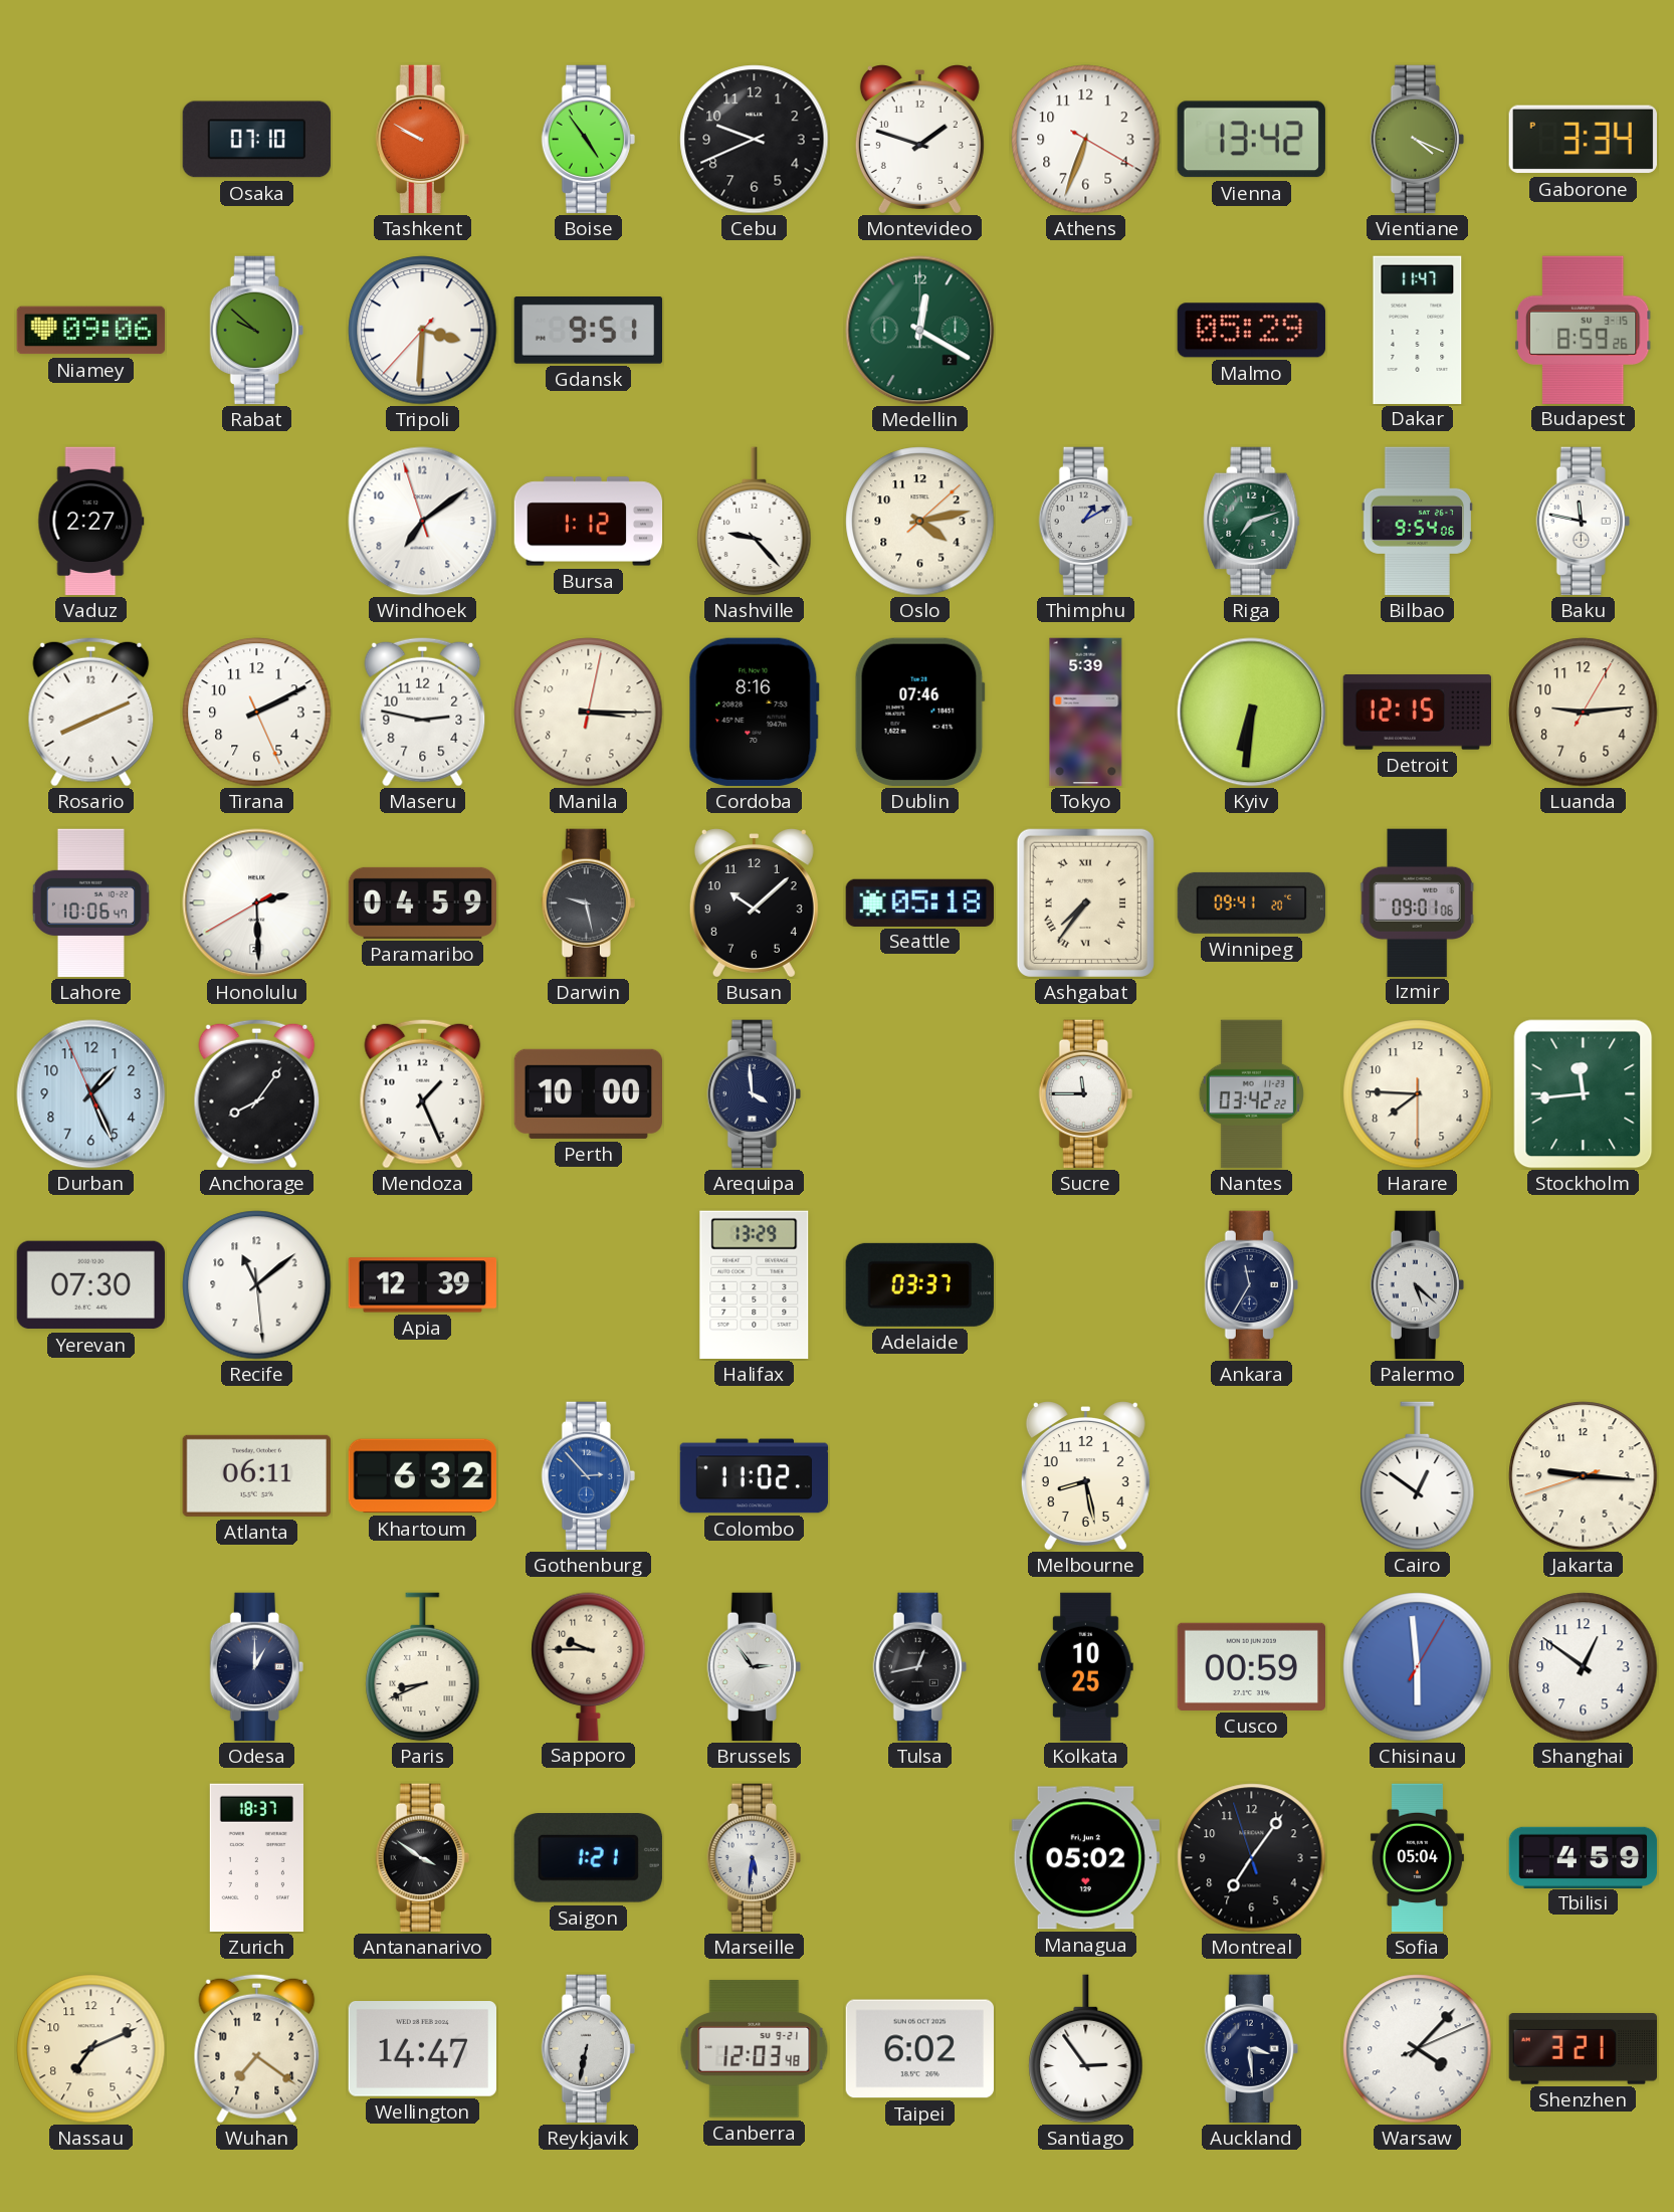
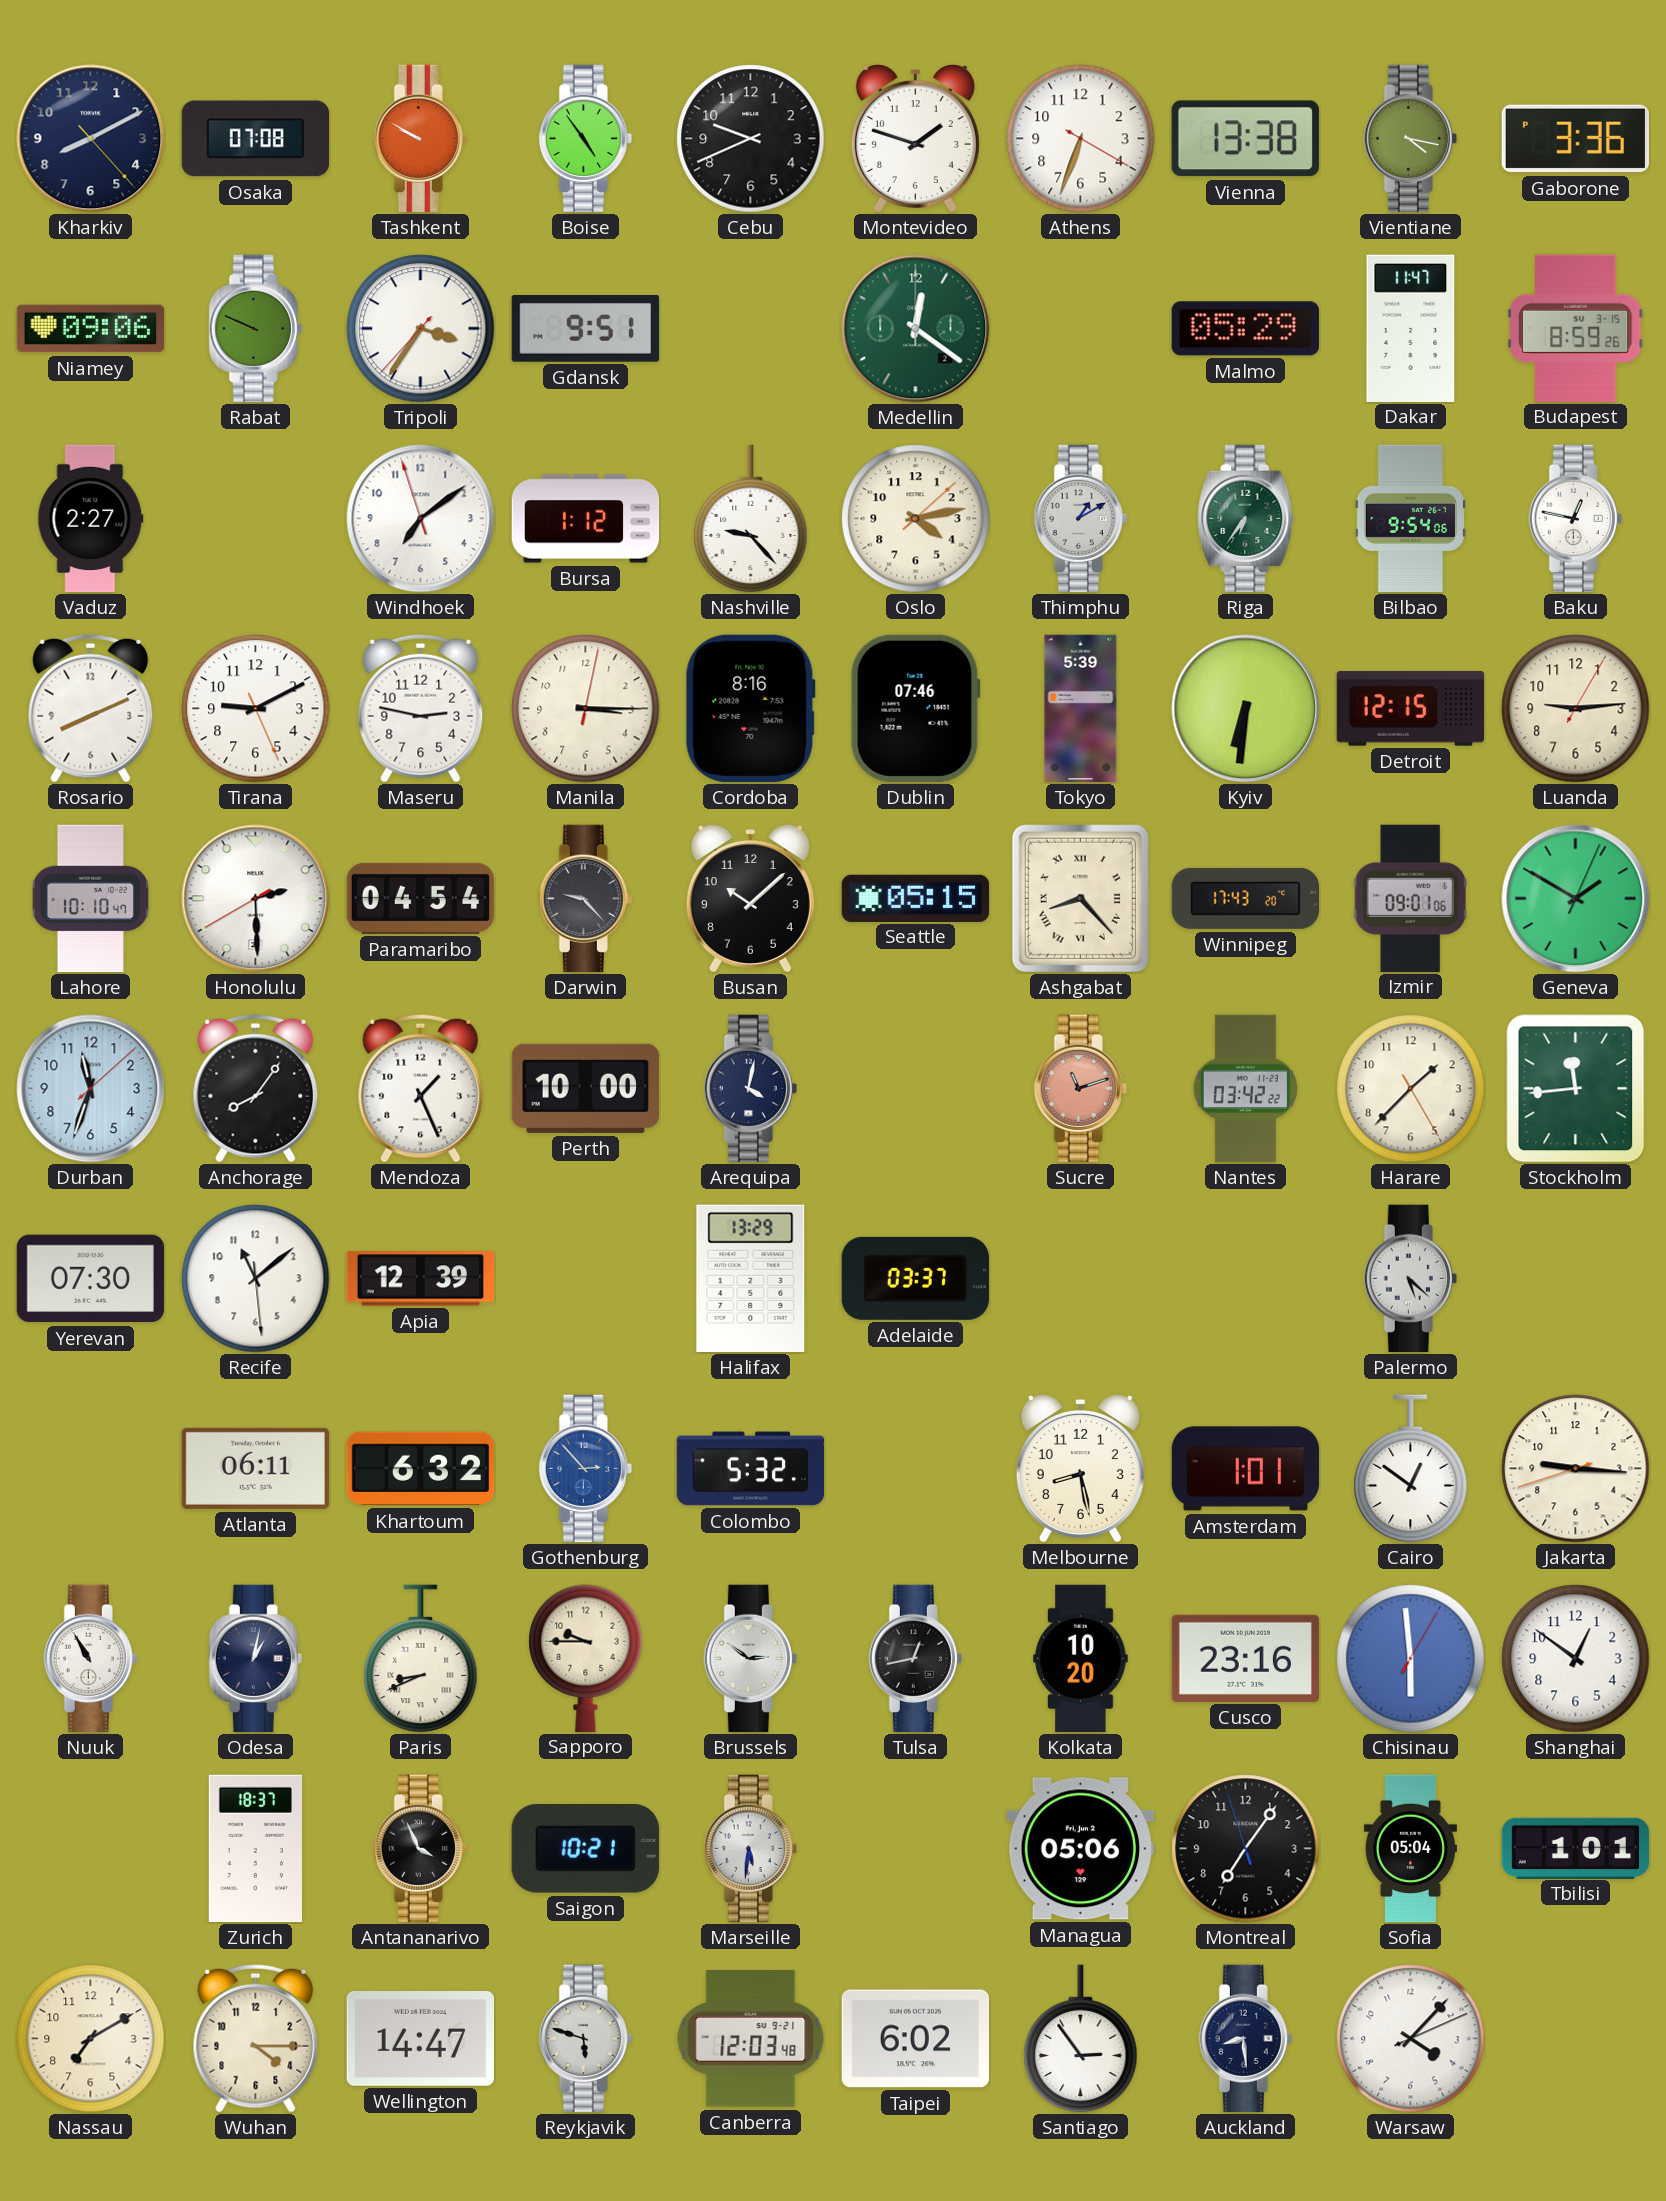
Kharkiv: none -> 8:10 (91, 139)
Osaka: 07:10 -> 07:08 (255, 139)
Vienna: 13:42 -> 13:38 (1245, 139)
Vientiane: 4:19 -> 4:17 (1410, 139)
Gaborone: 3:34 -> 3:36 (1575, 139)
Rabat: 9:52 -> 9:49 (255, 329)
Tripoli: 3:30 -> 3:35 (421, 329)
Medellin: 12:20 -> 12:21 (916, 329)
Riga: 7:12 -> 6:36 (1246, 519)
Baku: 11:47 -> 12:47 (1575, 519)
Tirana: 2:10 -> 9:10 (256, 709)
Lahore: 10:06 -> 10:10 (90, 899)
Paramaribo: 04:59 -> 04:54 (421, 898)
Darwin: 9:28 -> 9:23 (585, 899)
Seattle: 05:18 -> 05:15 (916, 898)
Ashgabat: 7:36 -> 8:23 (1080, 898)
Winnipeg: 09:41 -> 17:43 (1245, 898)
Geneva: none -> 1:50 (1576, 899)
Durban: 1:25 -> 11:33 (91, 1089)
Arequipa: 3:59 -> 4:02 (750, 1089)
Sucre: 11:45 -> 11:12 (1080, 1089)
Sucre dial: white -> salmon (1080, 1089)
Harare: 7:45 -> 1:37 (1411, 1089)
Ankara: 11:35 -> none (1251, 1285)
Colombo: 11:02 -> 5:32 (751, 1469)
Amsterdam: none -> 1:01 (1246, 1469)
Nuuk: none -> 10:55 (90, 1659)
Odesa: 1:00 -> 1:02 (255, 1659)
Brussels: 2:54 -> 2:51 (750, 1659)
Kolkata: 10:25 -> 10:20 (1081, 1659)
Cusco: 00:59 -> 23:16 (1245, 1658)
Antananarivo: 3:51 -> 3:56 (420, 1849)
Saigon: 1:21 -> 10:21 (585, 1849)
Managua: 05:02 -> 05:06 (1080, 1849)
Tbilisi: 4:59 -> 1:01 (1576, 1848)
Nassau: 7:11 -> 7:10 (91, 2039)
Wuhan: 7:21 -> 4:15 (256, 2038)
Reykjavik: 6:32 -> 5:48 (585, 2039)
Auckland: 3:29 -> 8:29 (1245, 2039)
Shenzhen: 3:21 -> none (1583, 2049)
